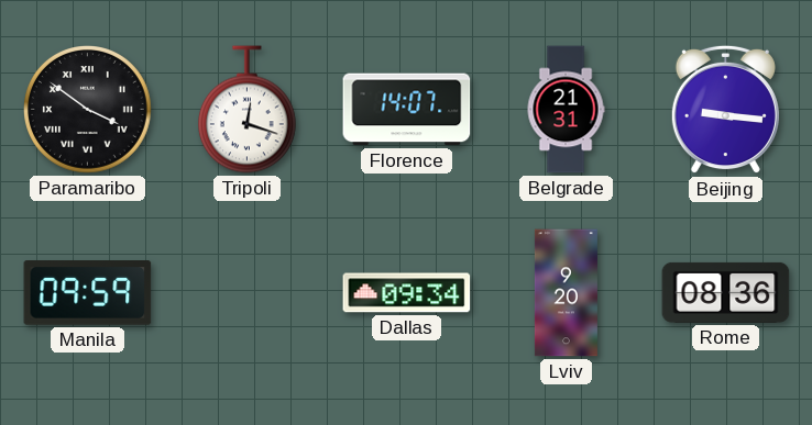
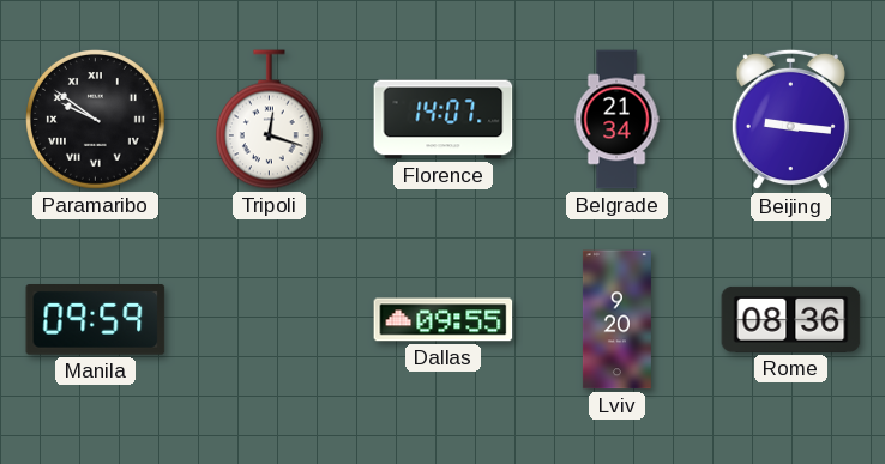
Paramaribo: 3:51 -> 9:51 (96, 120)
Belgrade: 21:31 -> 21:34 (616, 120)
Dallas: 09:34 -> 09:55 (444, 320)
